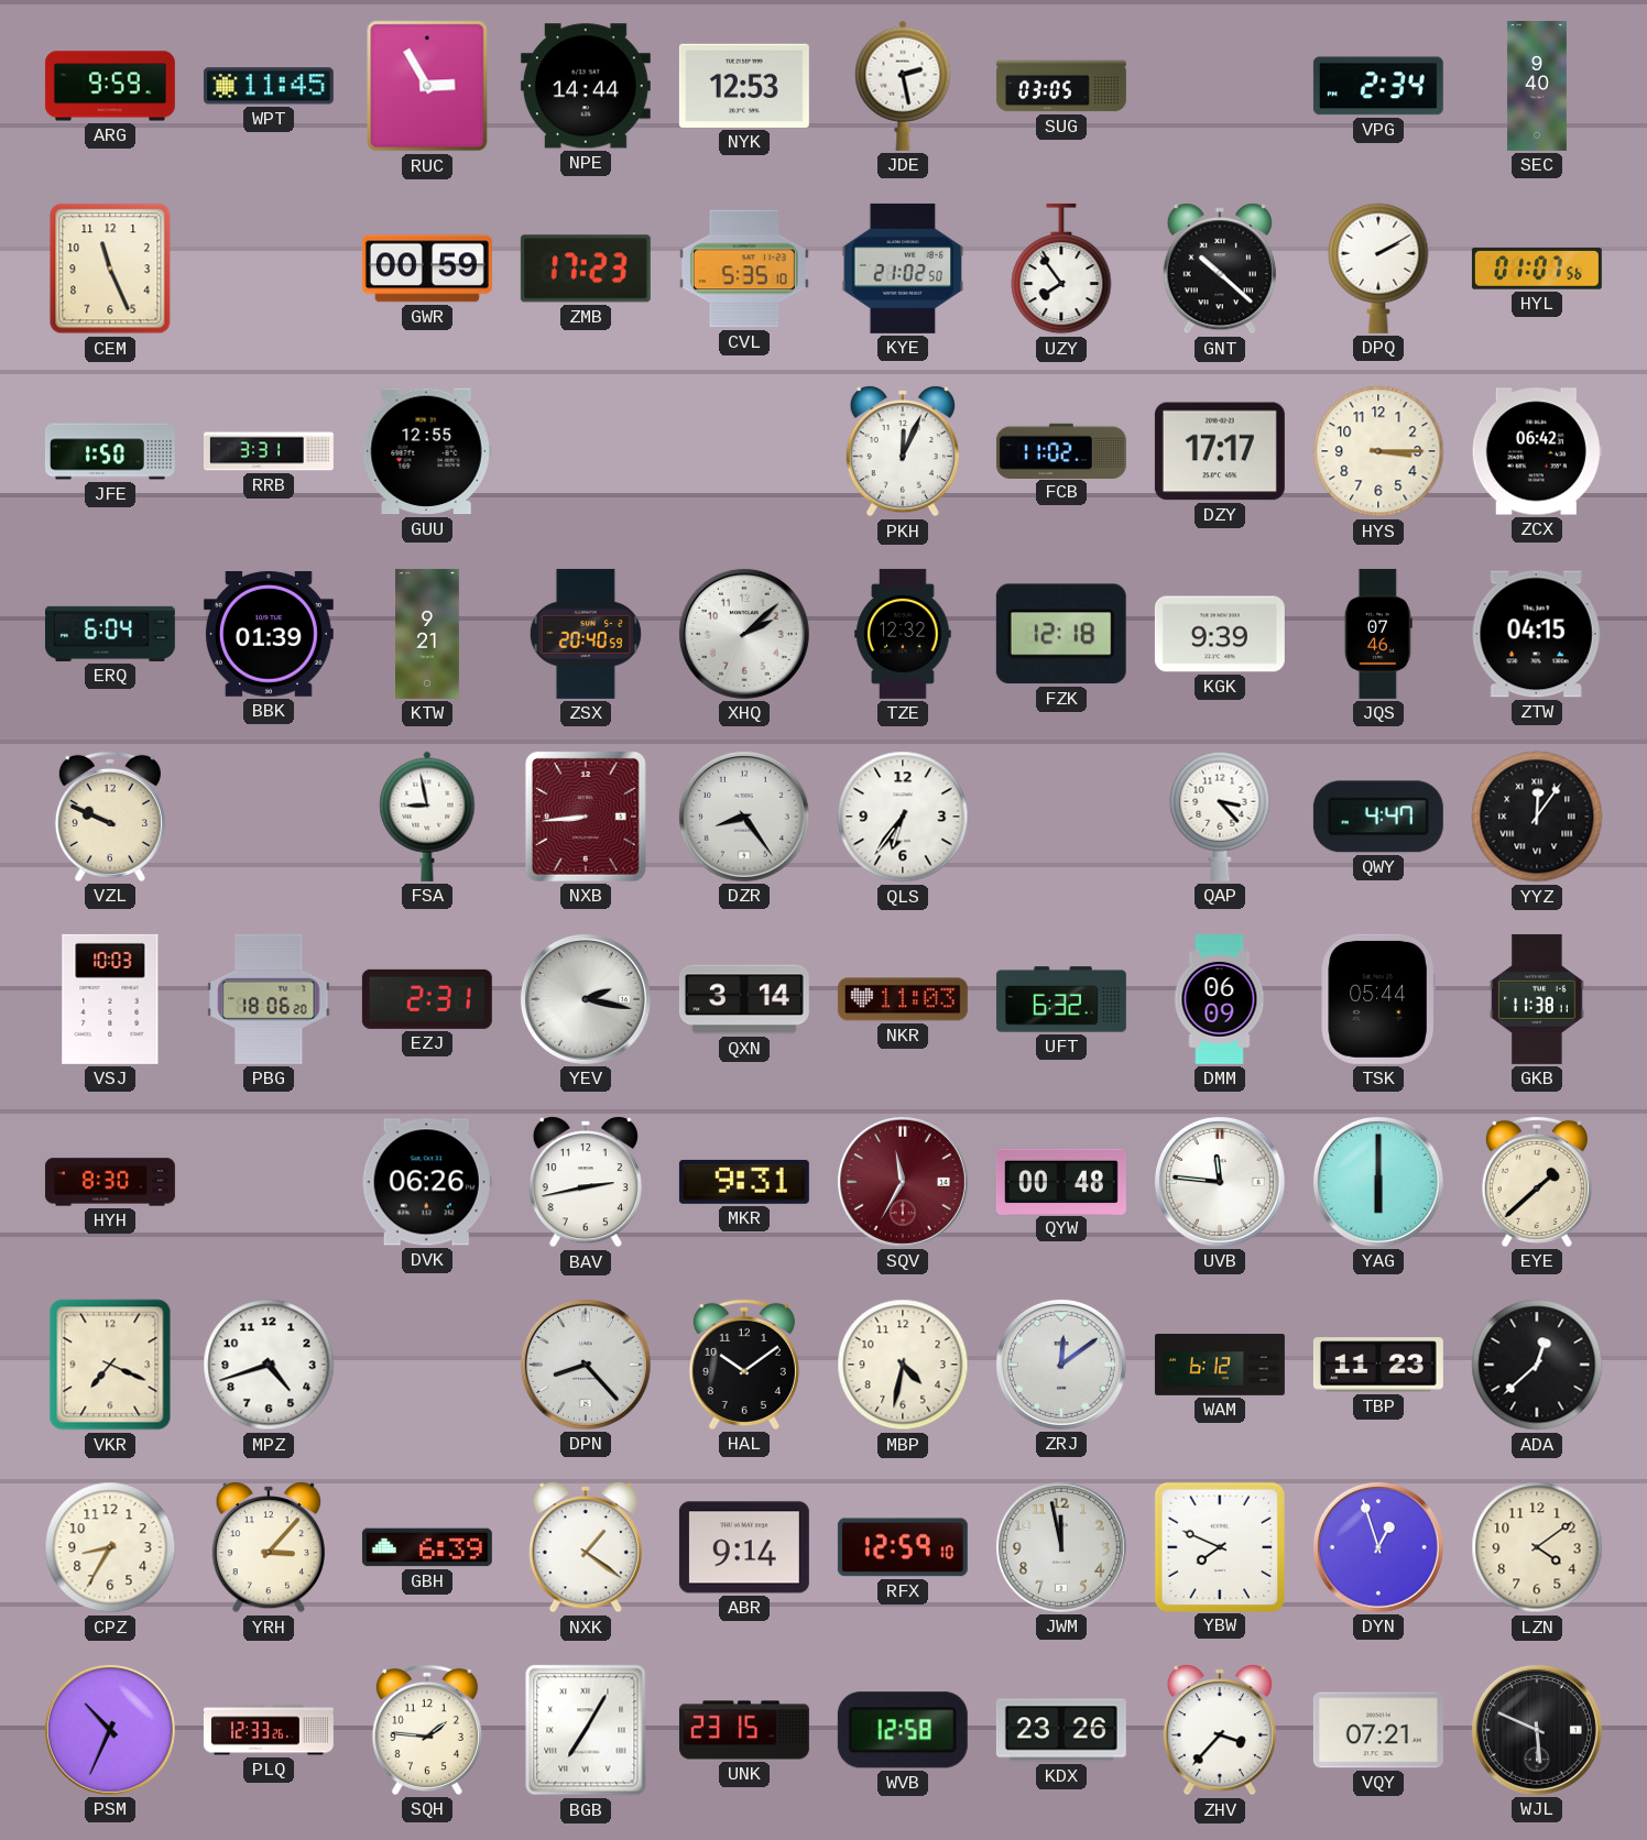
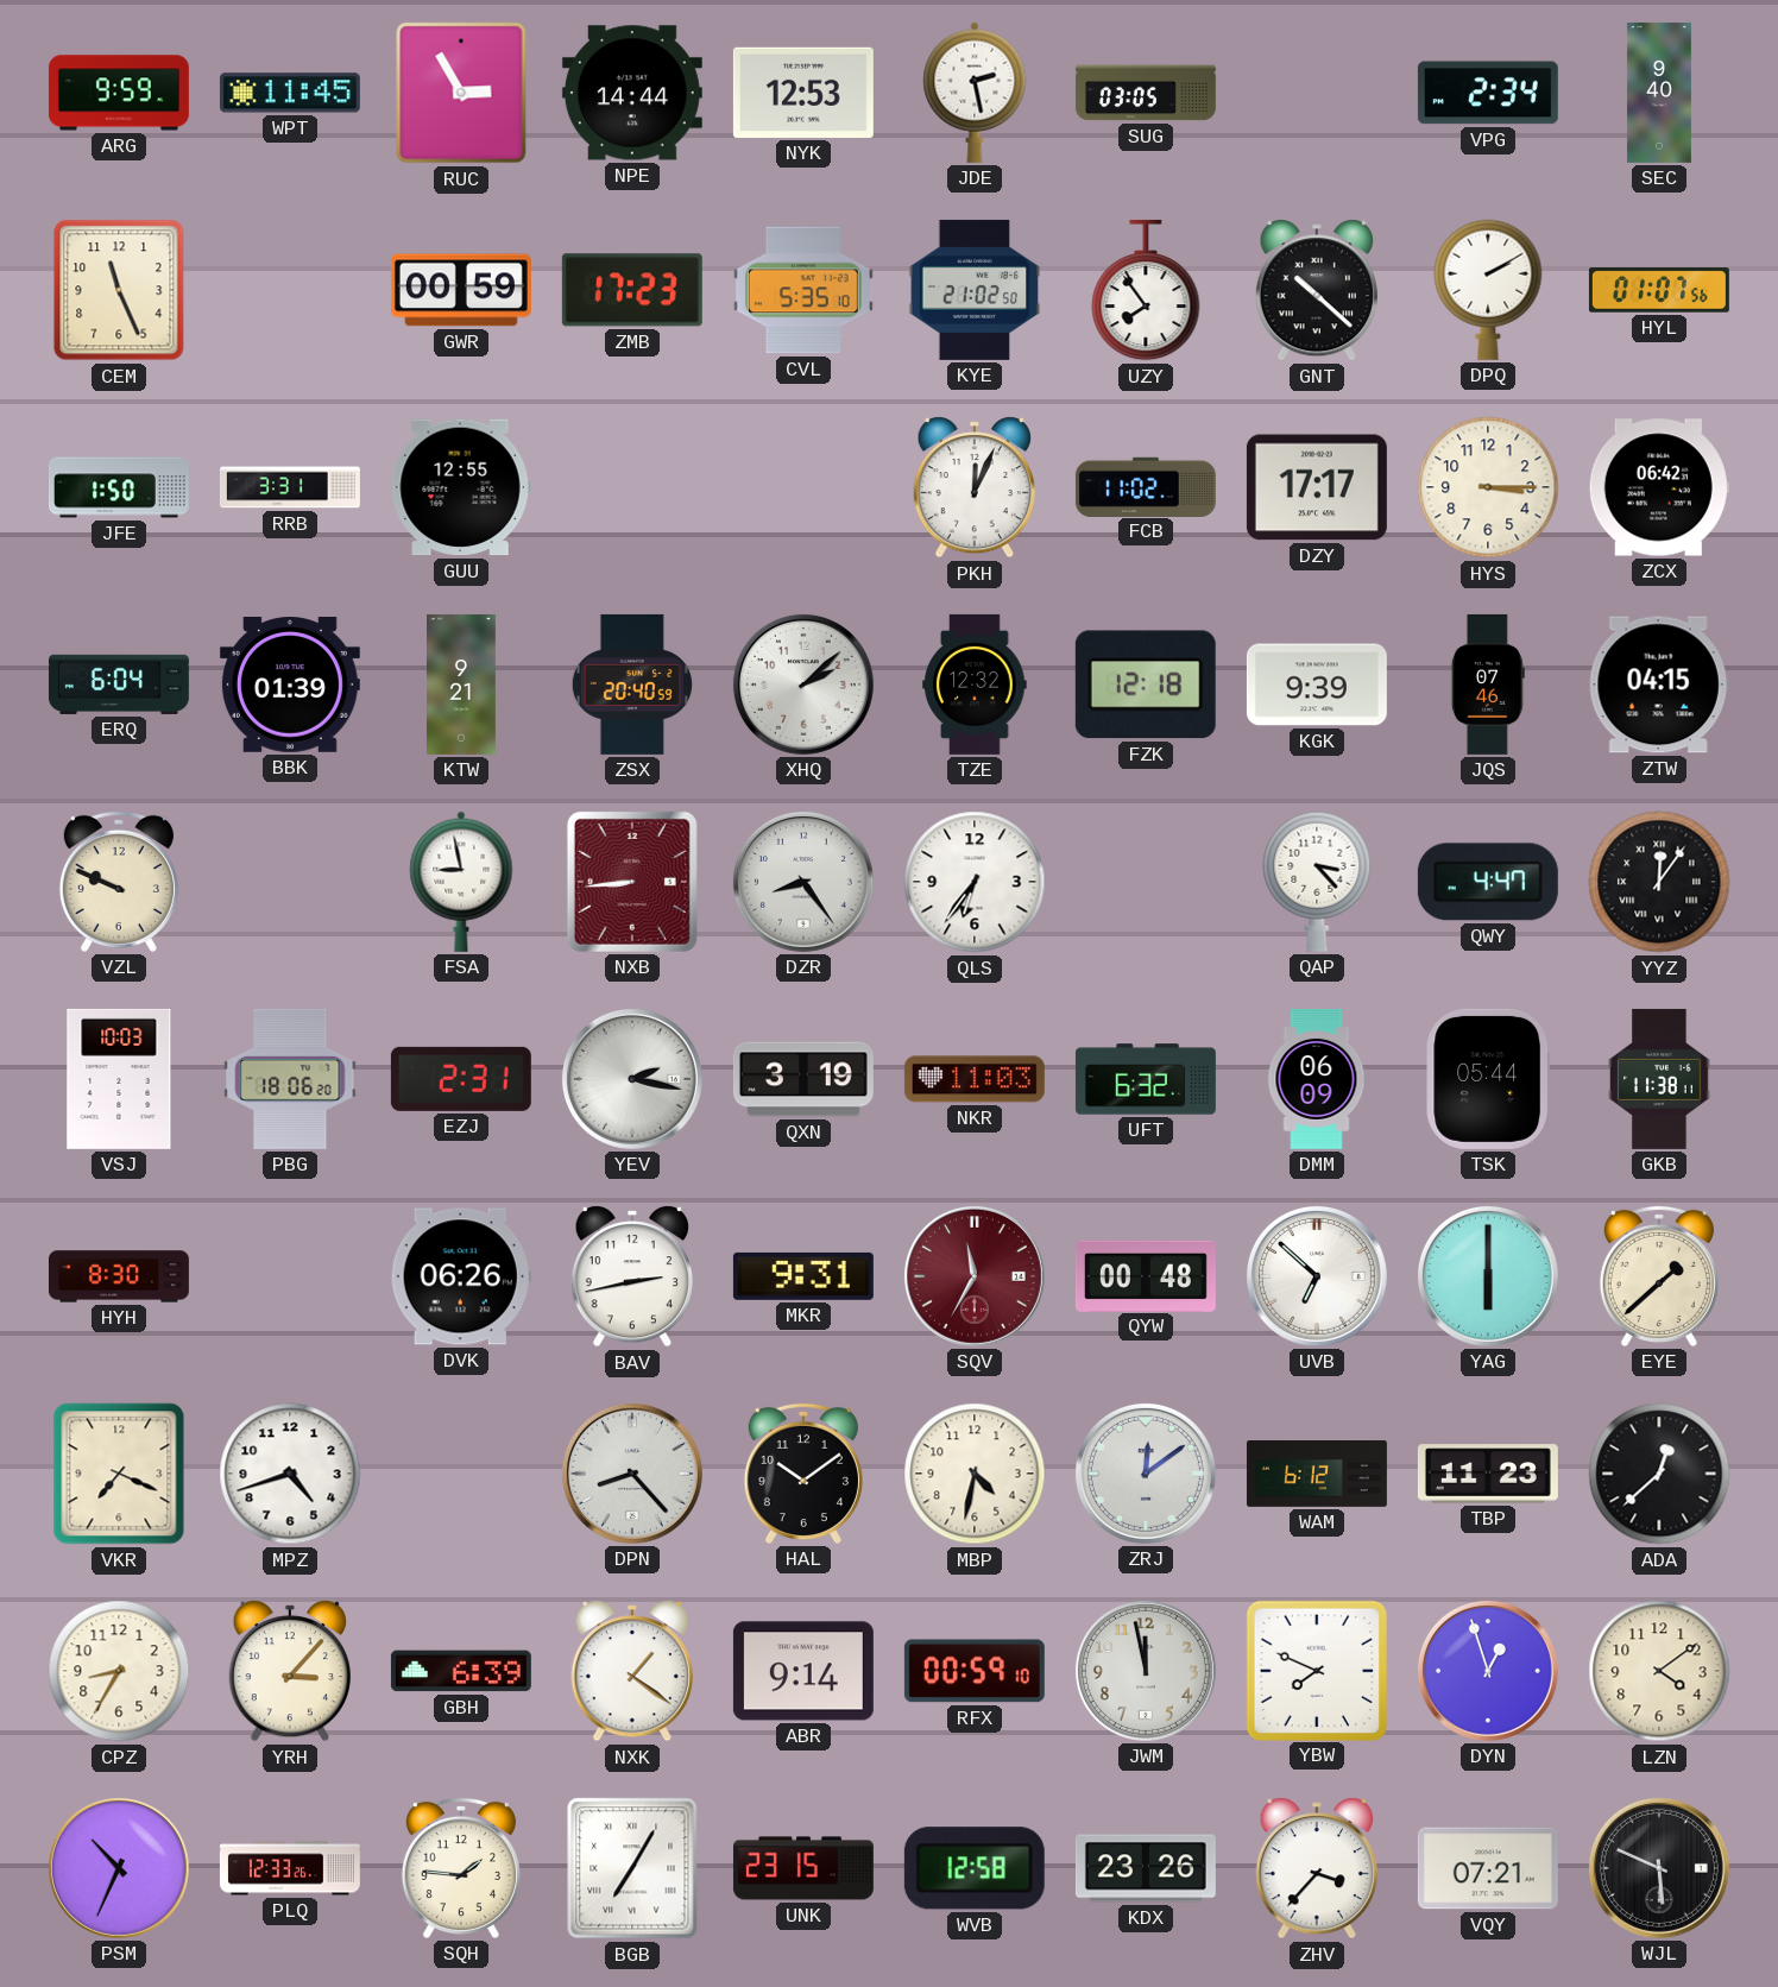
QXN: 3:14 -> 3:19 (803, 1079)
UVB: 11:46 -> 6:52 (1317, 1276)
RFX: 12:59 -> 00:59 (975, 1671)
